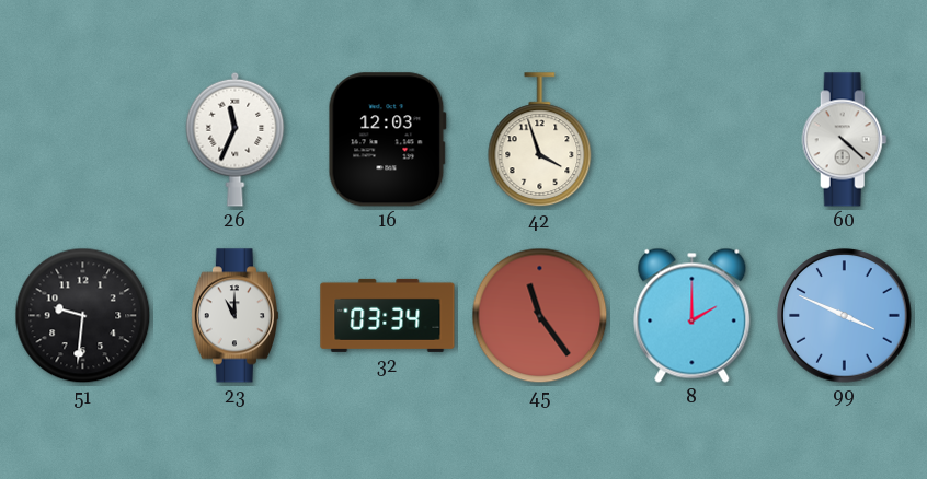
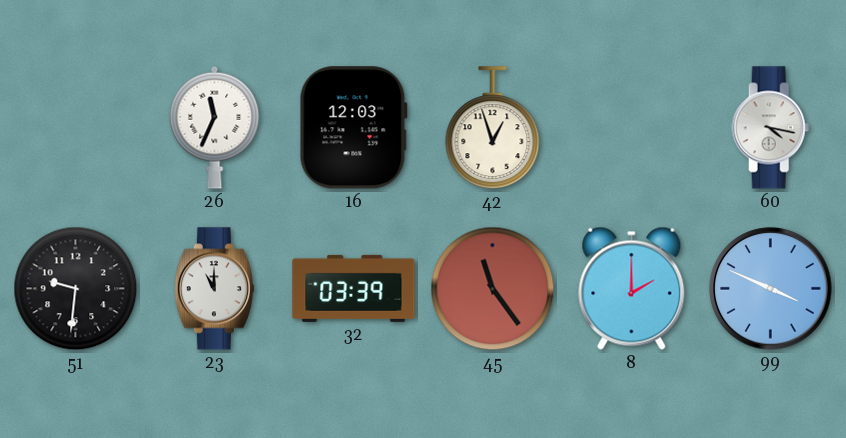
42: 3:57 -> 12:57 (493, 128)
60: 4:22 -> 4:17 (771, 128)
32: 03:34 -> 03:39 (354, 288)
